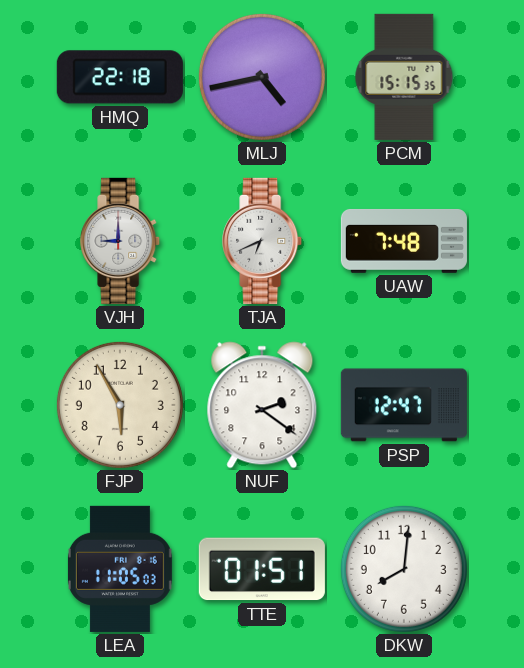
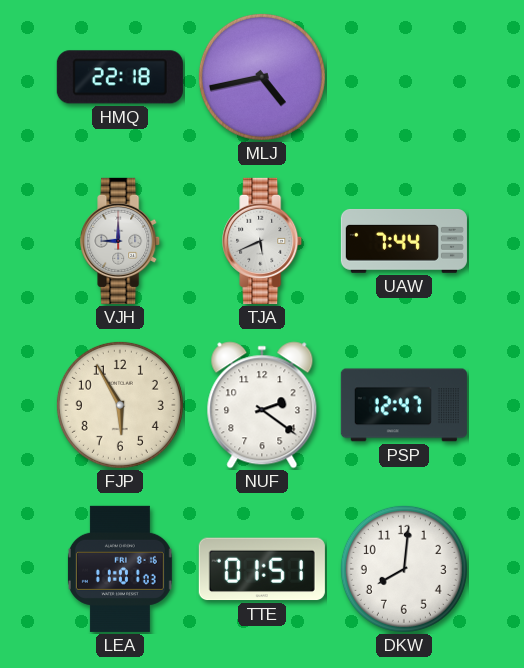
PCM: 15:15 -> none (404, 77)
TJA: 6:41 -> 5:41 (263, 241)
UAW: 7:48 -> 7:44 (404, 241)
LEA: 11:05 -> 11:01 (120, 569)
